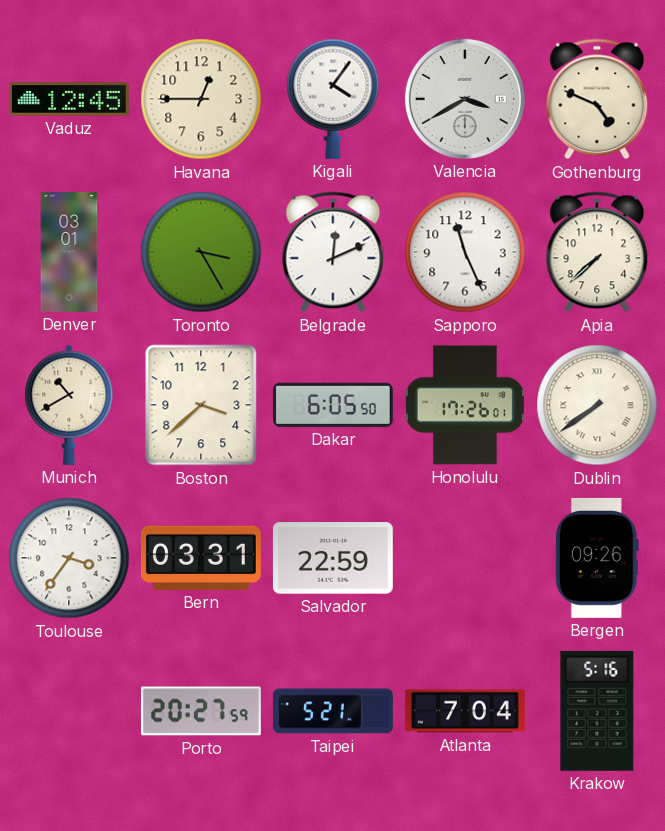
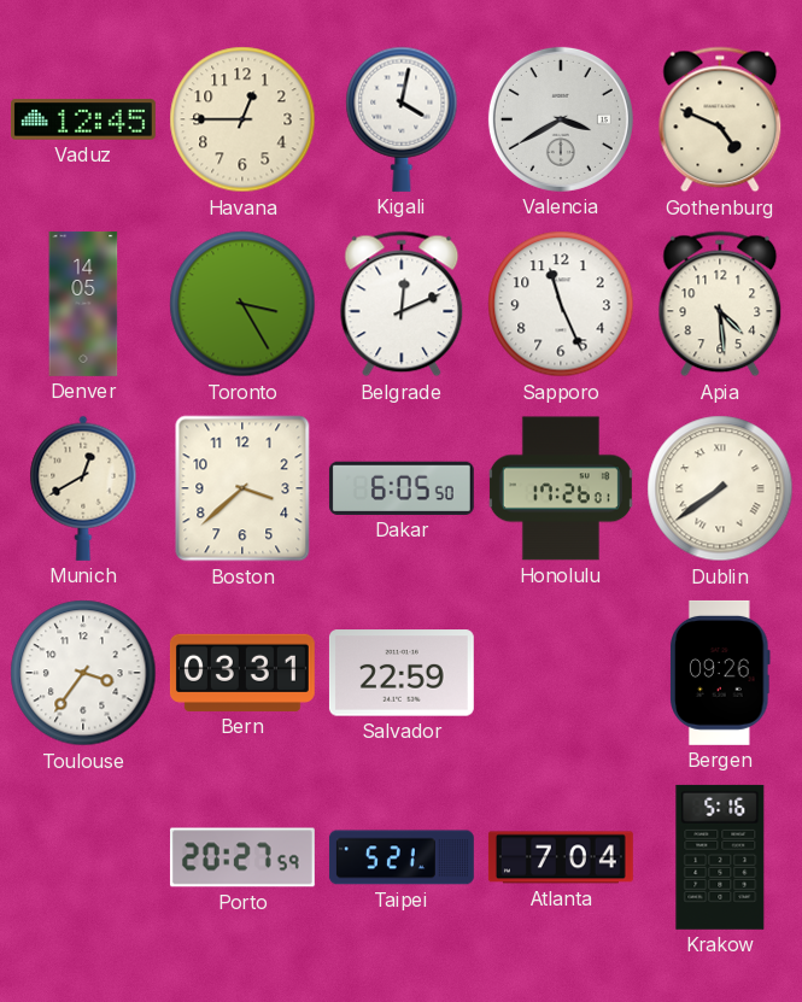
Kigali: 4:06 -> 4:02 (402, 119)
Denver: 03:01 -> 14:05 (83, 304)
Apia: 7:38 -> 4:29 (720, 304)
Munich: 10:40 -> 12:40 (83, 488)
